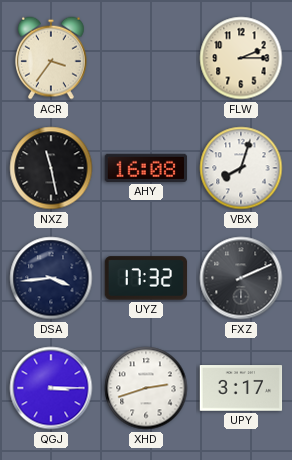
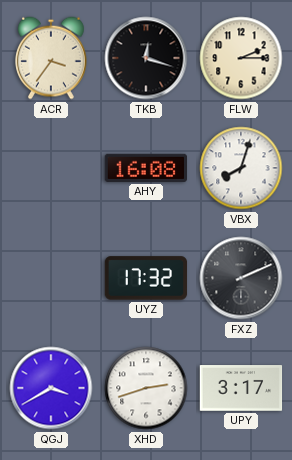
TKB: none -> 12:18 (146, 58)
NXZ: 11:28 -> none (51, 168)
DSA: 3:44 -> none (51, 278)
QGJ: 3:15 -> 3:40 (51, 388)
